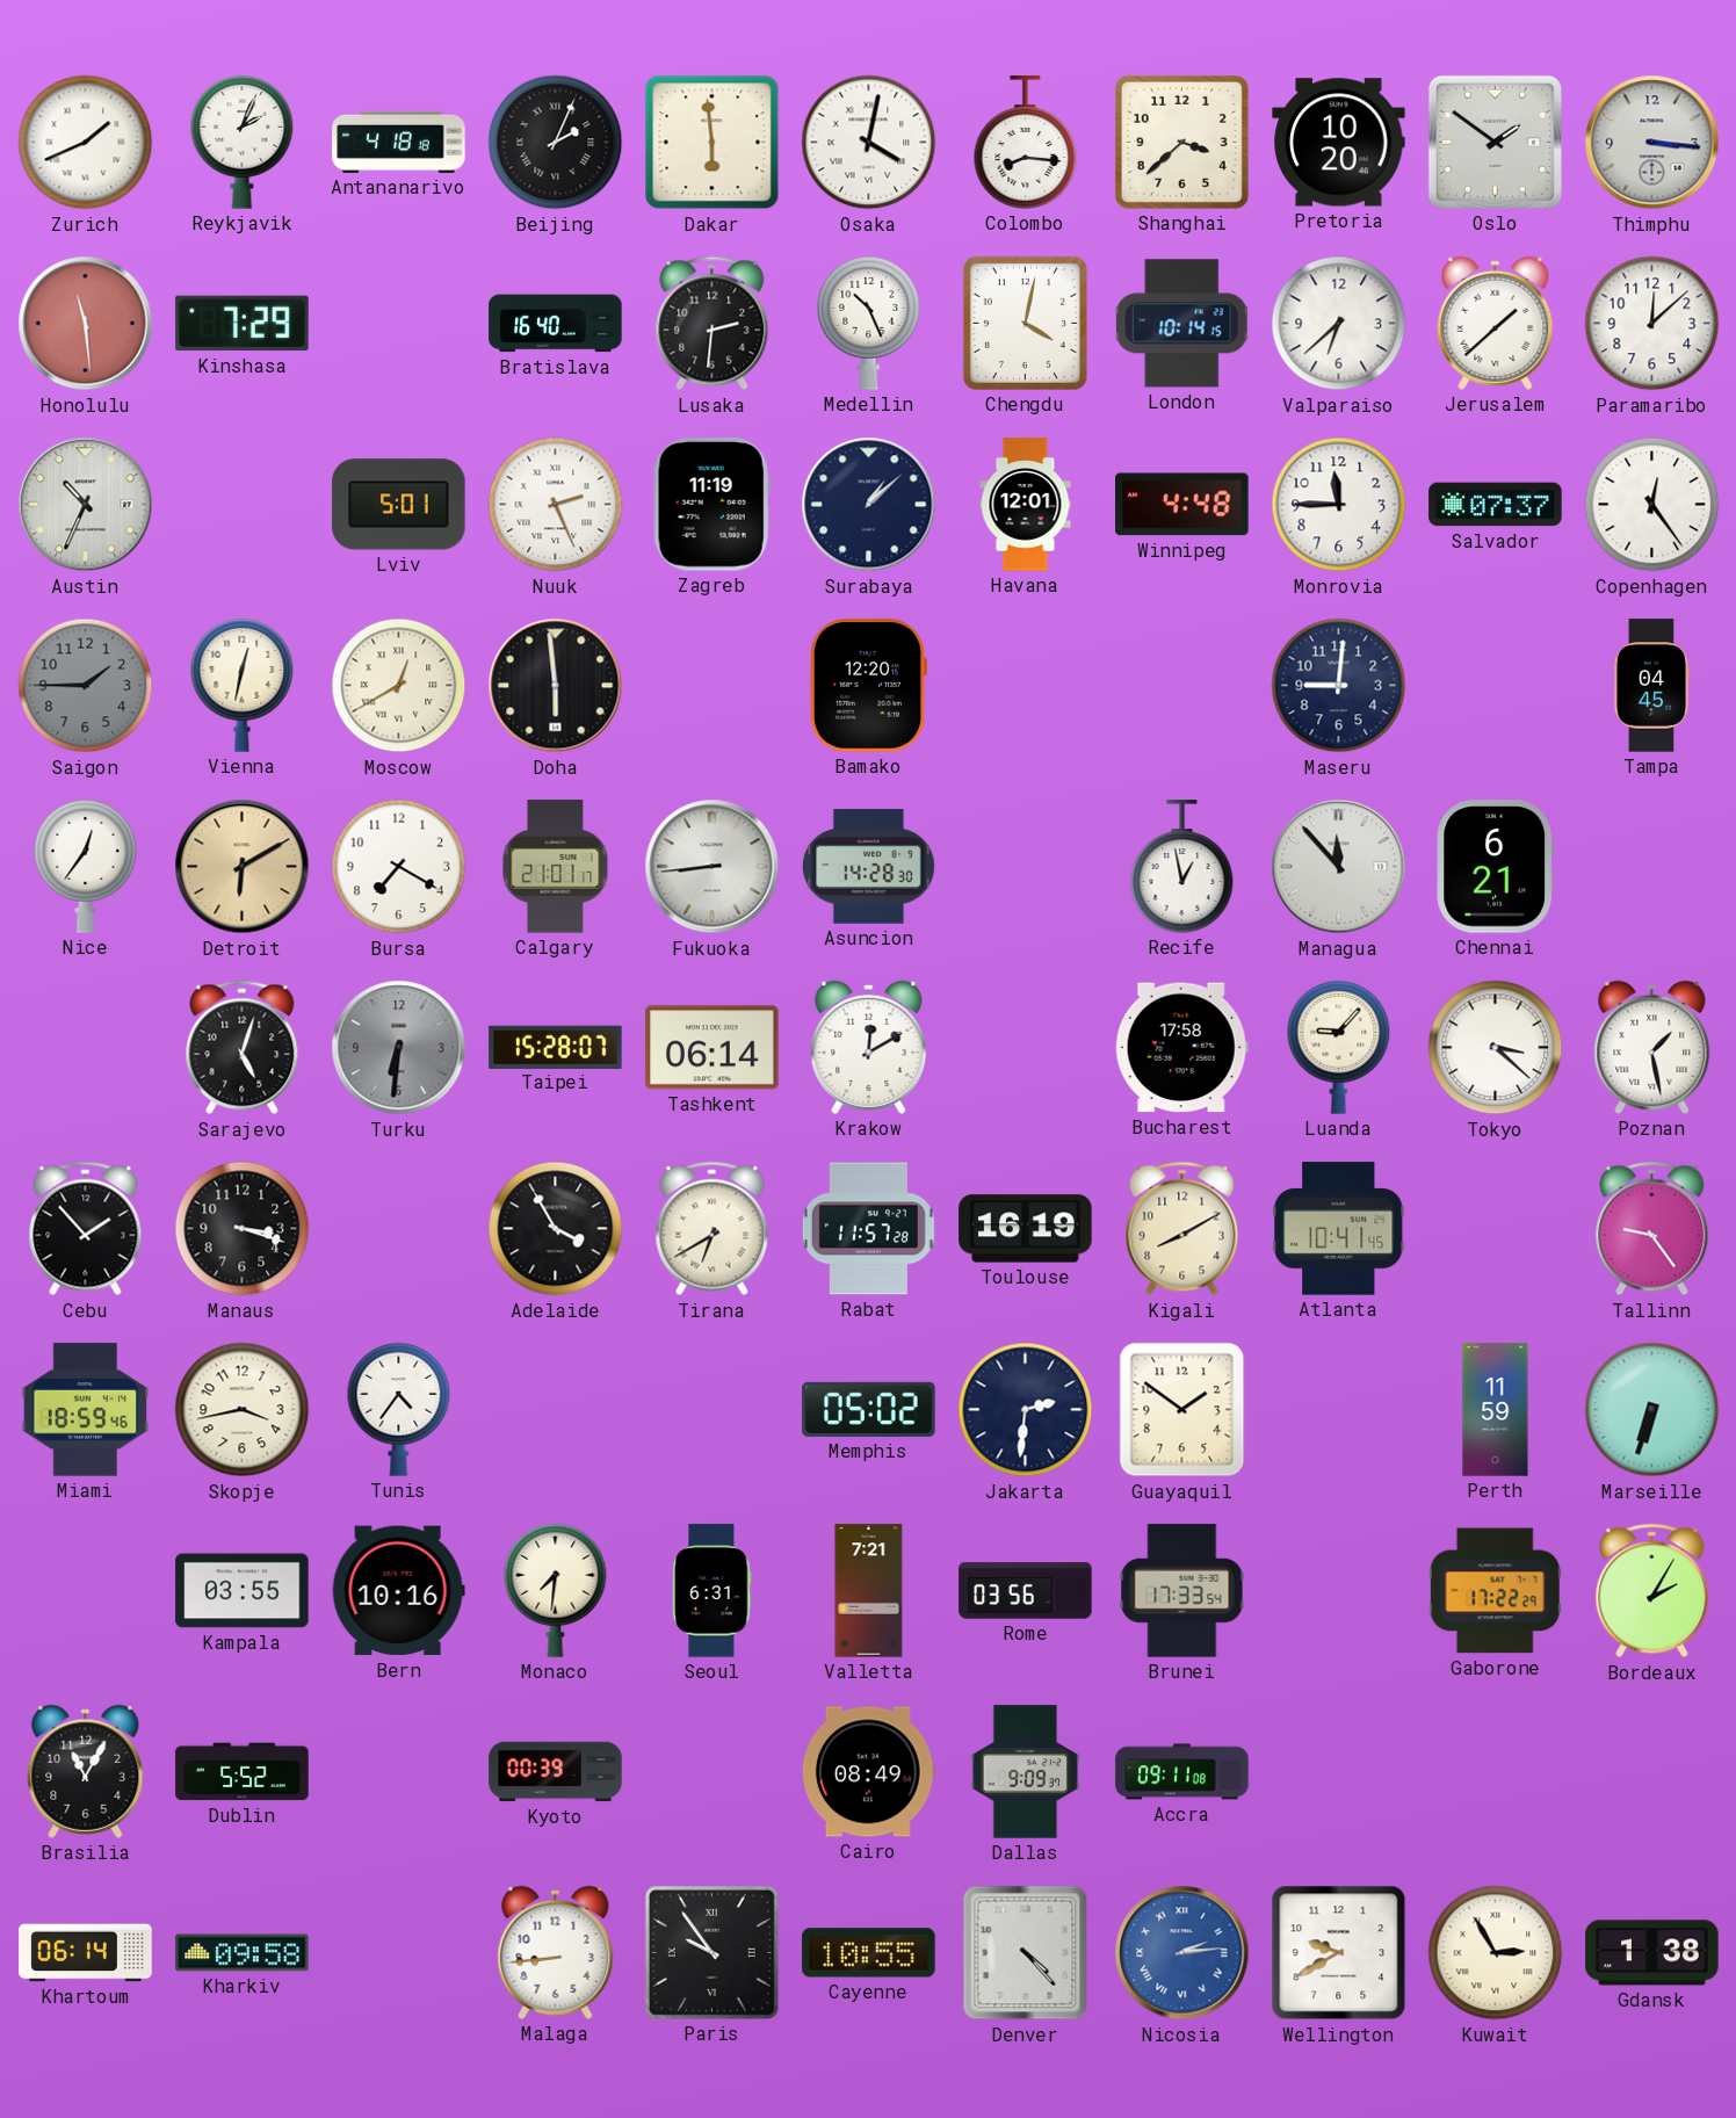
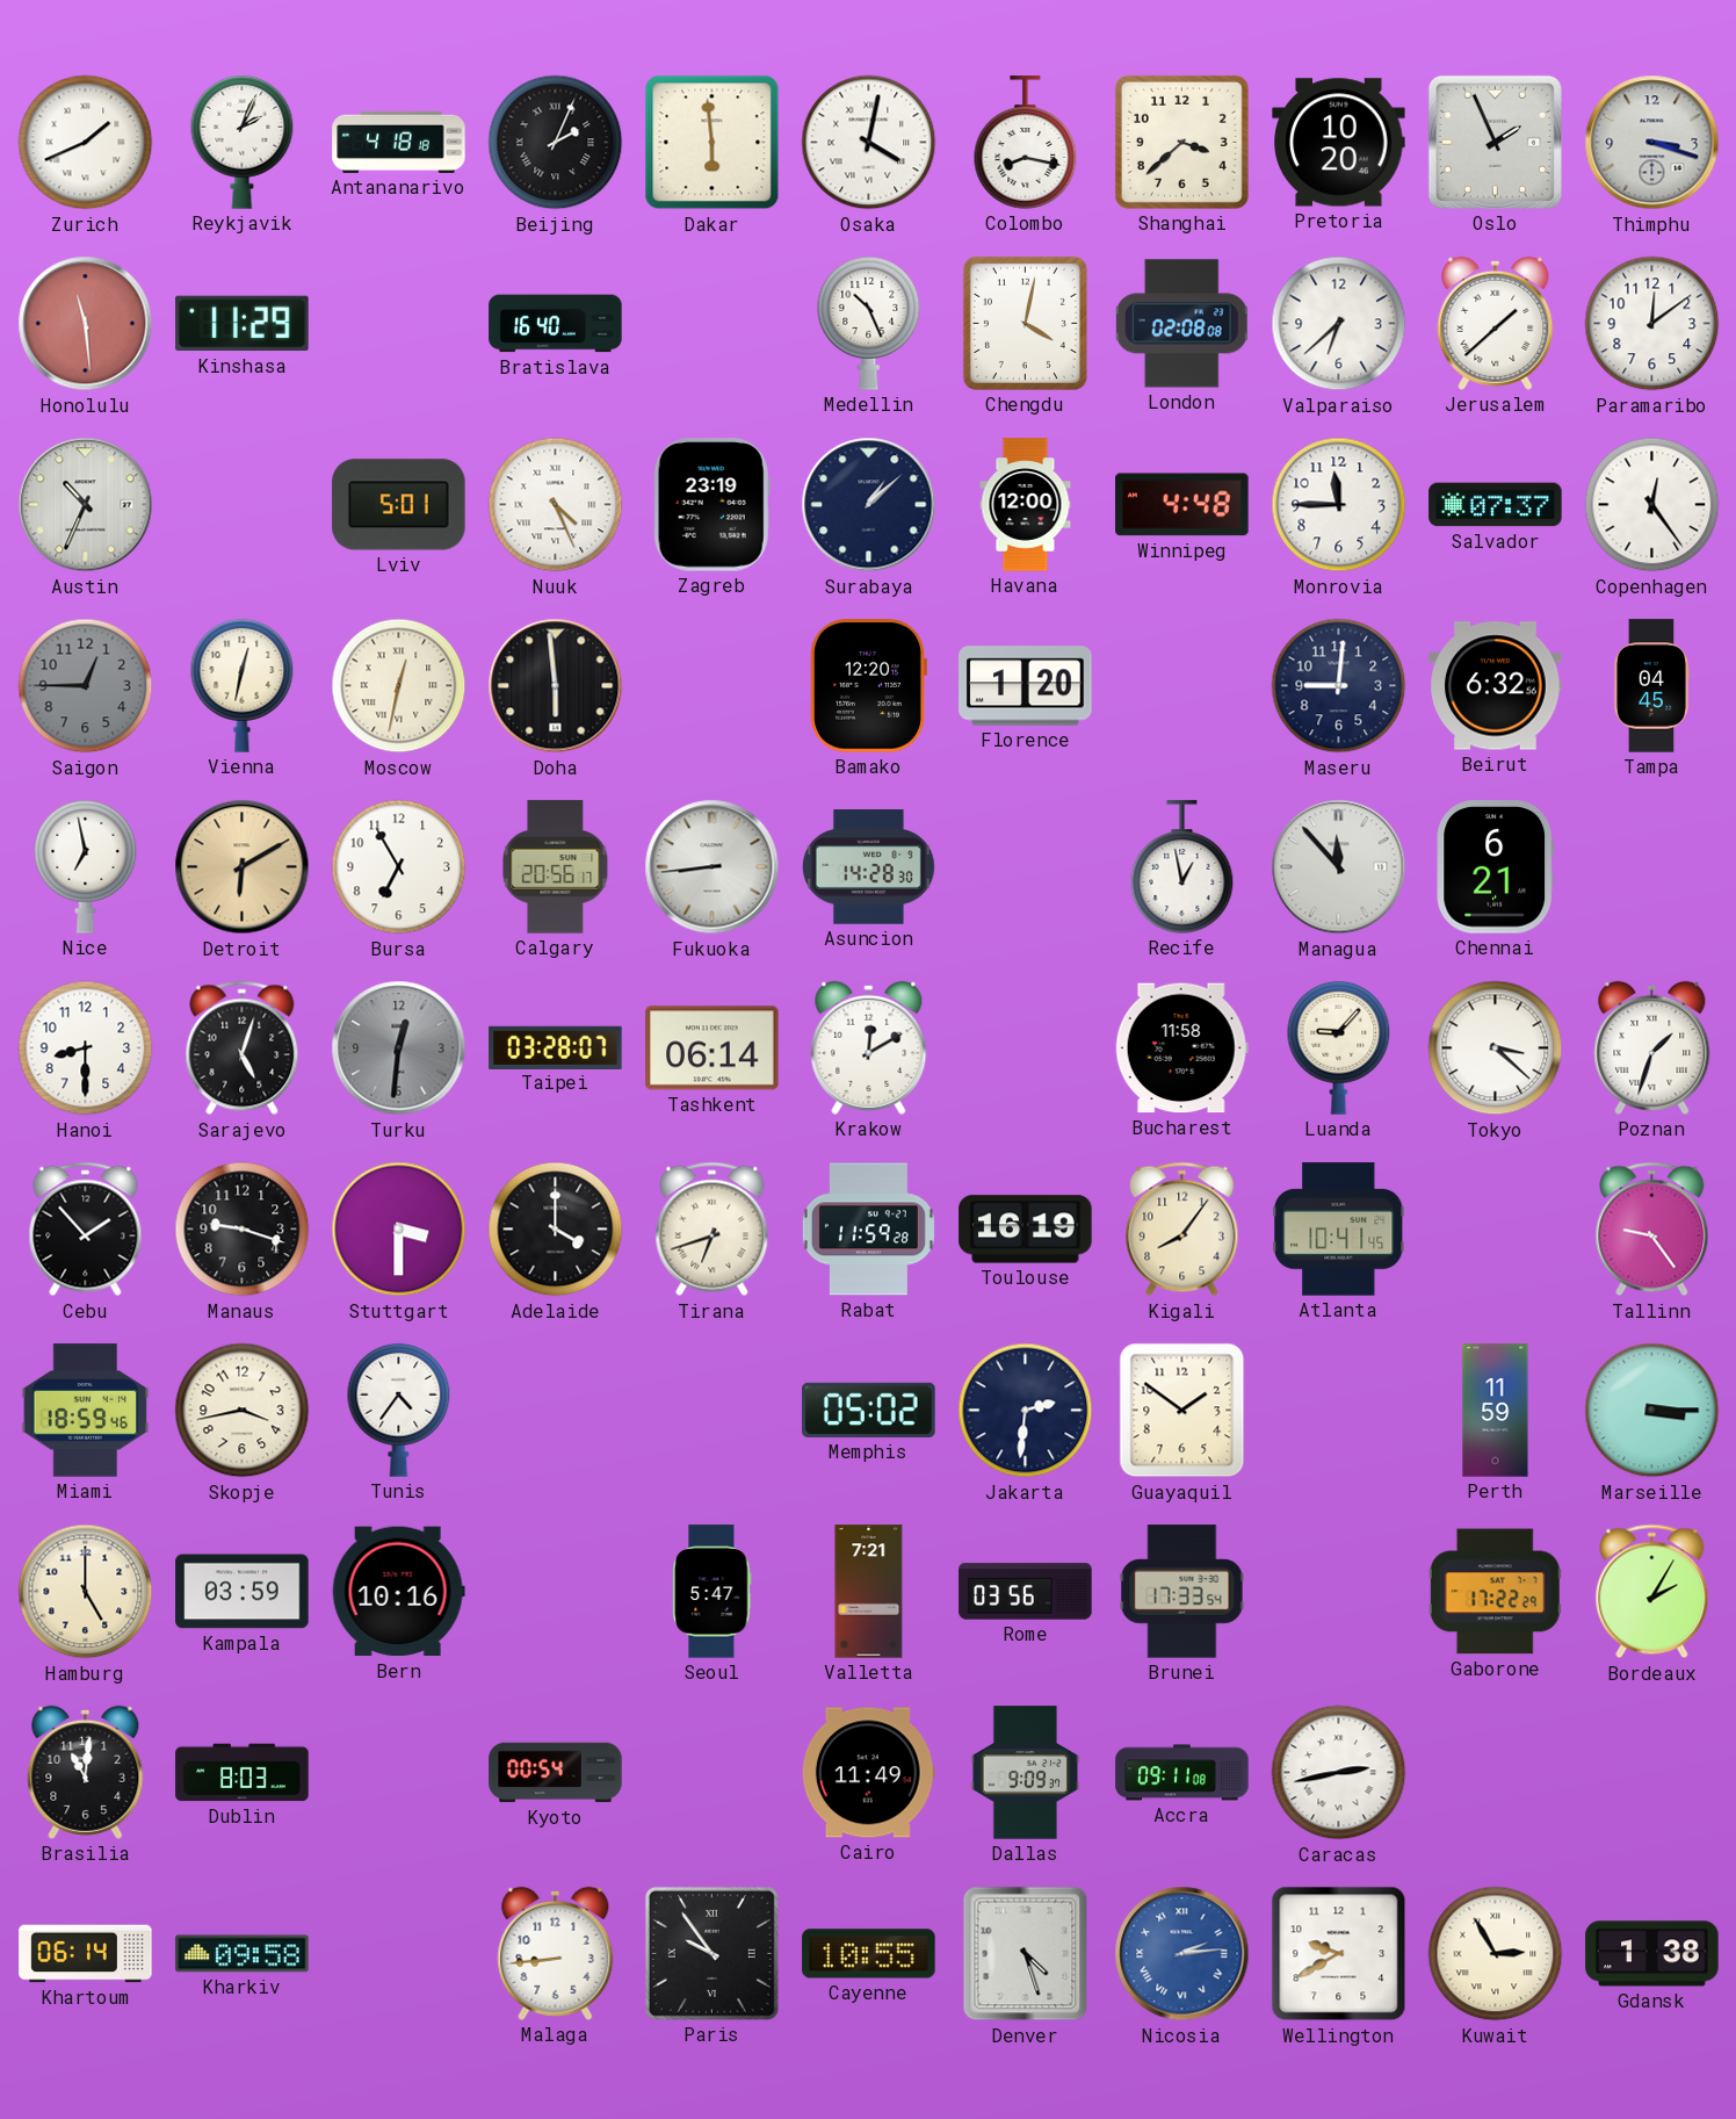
Colombo: 8:16 -> 8:17 (1026, 143)
Oslo: 1:51 -> 1:56 (1495, 142)
Thimphu: 3:16 -> 3:18 (1652, 143)
Kinshasa: 7:29 -> 11:29 (243, 324)
Lusaka: 2:31 -> none (713, 324)
London: 10:14 -> 02:08 (1181, 324)
Paramaribo: 12:08 -> 12:09 (1652, 324)
Nuuk: 2:26 -> 4:26 (556, 505)
Zagreb: 11:19 -> 23:19 (711, 505)
Havana: 12:01 -> 12:00 (1026, 505)
Saigon: 1:45 -> 12:45 (86, 686)
Moscow: 12:40 -> 12:32 (399, 686)
Florence: none -> 1:20 (1026, 686)
Beirut: none -> 6:32 (1496, 686)
Nice: 12:36 -> 6:58 (86, 866)
Bursa: 7:20 -> 6:55 (399, 867)
Calgary: 21:01 -> 20:56 (556, 867)
Hanoi: none -> 8:30 (86, 1048)
Turku: 6:31 -> 12:31 (399, 1048)
Taipei: 15:28 -> 03:28 (556, 1047)
Bucharest: 17:58 -> 11:58 (1181, 1048)
Poznan: 1:28 -> 1:33 (1652, 1047)
Manaus: 3:18 -> 9:18 (243, 1230)
Stuttgart: none -> 3:30 (399, 1230)
Adelaide: 3:55 -> 4:00 (556, 1230)
Tirana: 6:40 -> 6:42 (713, 1230)
Rabat: 11:57 -> 11:59 (868, 1230)
Kigali: 8:10 -> 8:06 (1182, 1230)
Marseille: 6:33 -> 3:15 (1652, 1411)
Hamburg: none -> 5:00 (86, 1592)
Kampala: 03:55 -> 03:59 (243, 1592)
Monaco: 7:31 -> none (556, 1590)
Seoul: 6:31 -> 5:47 (713, 1592)
Brasilia: 11:05 -> 11:01 (86, 1772)
Dublin: 5:52 -> 8:03 (243, 1773)
Kyoto: 00:39 -> 00:54 (556, 1773)
Cairo: 08:49 -> 11:49 (868, 1773)
Caracas: none -> 2:43 (1339, 1773)
Denver: 4:23 -> 4:27 (1026, 1954)
